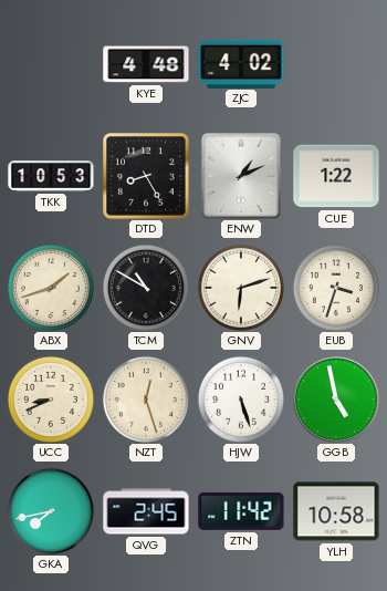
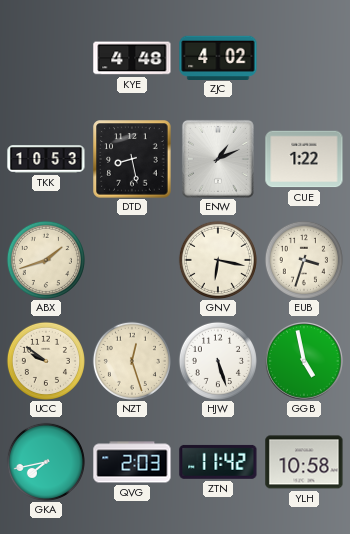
DTD: 8:25 -> 8:28 (132, 159)
TCM: 10:50 -> none (146, 288)
GNV: 6:12 -> 6:17 (218, 260)
UCC: 8:41 -> 9:51 (46, 361)
QVG: 2:45 -> 2:03 (132, 462)
